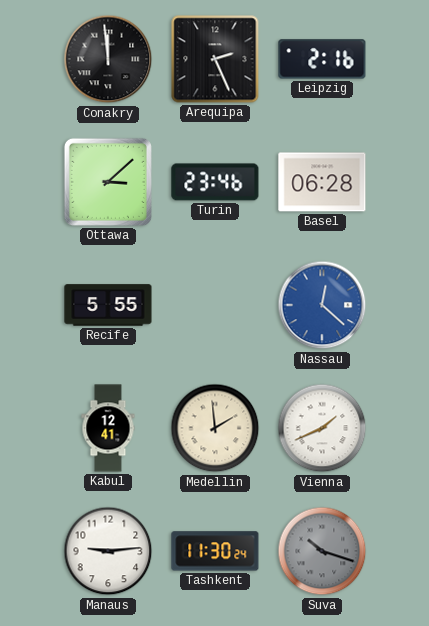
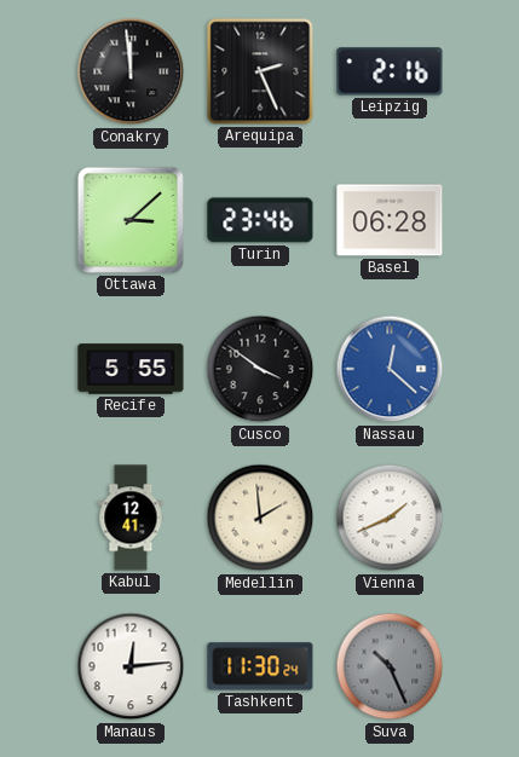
Cusco: none -> 3:51 (260, 369)
Manaus: 9:14 -> 12:14 (131, 666)
Suva: 10:18 -> 10:26 (390, 666)
